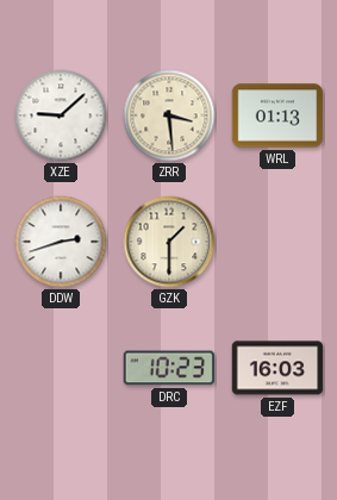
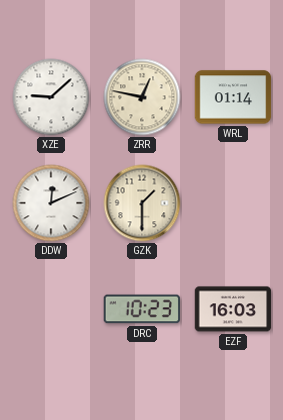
ZRR: 3:29 -> 12:47 (142, 97)
WRL: 01:13 -> 01:14 (233, 97)
DDW: 2:42 -> 12:11 (51, 203)
